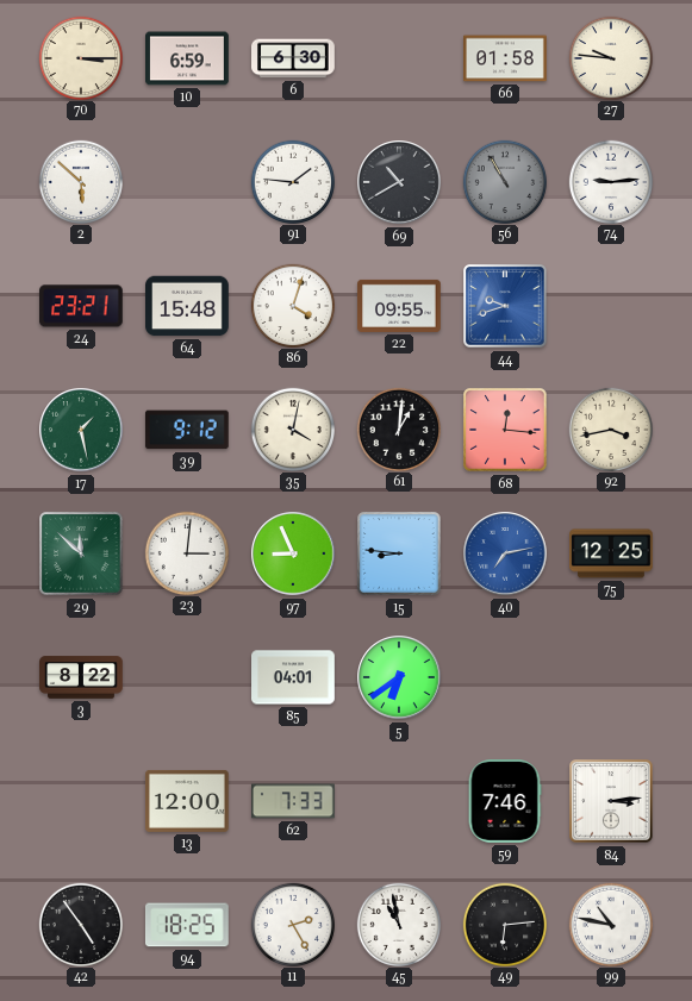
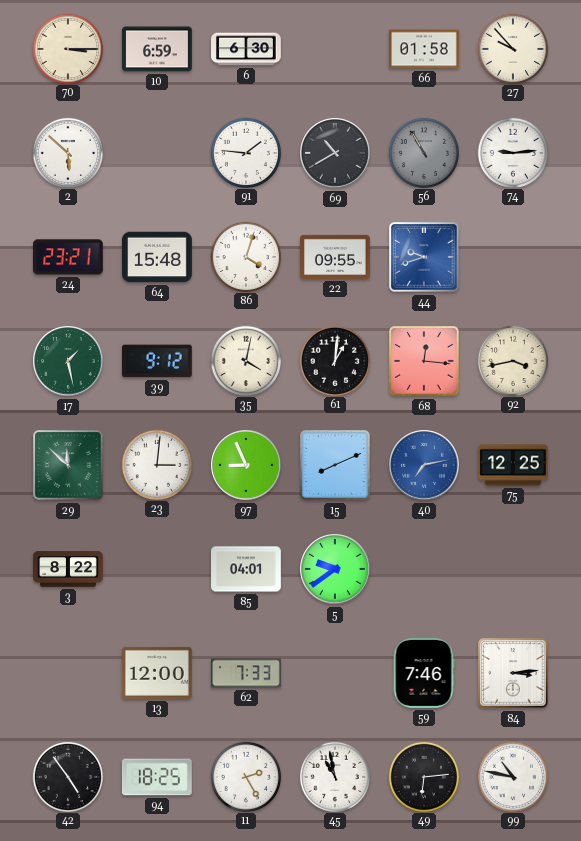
27: 9:46 -> 9:53 (512, 48)
15: 8:46 -> 8:11 (335, 465)
5: 6:39 -> 9:39 (335, 569)
